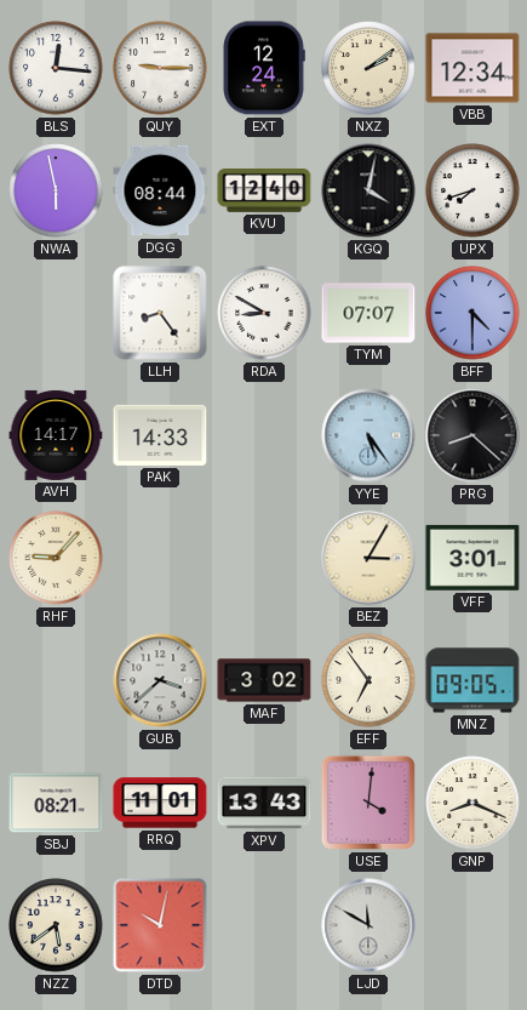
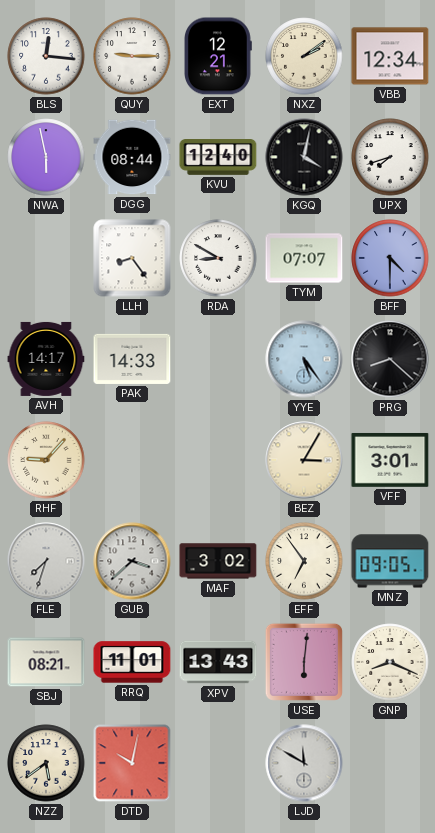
EXT: 12:24 -> 12:21 (218, 56)
FLE: none -> 7:33 (46, 561)
USE: 4:01 -> 6:01 (304, 662)
